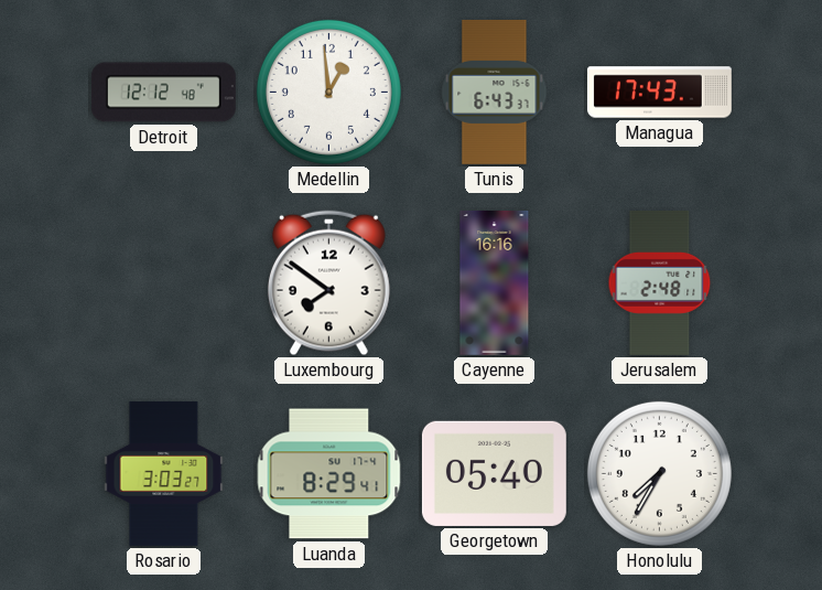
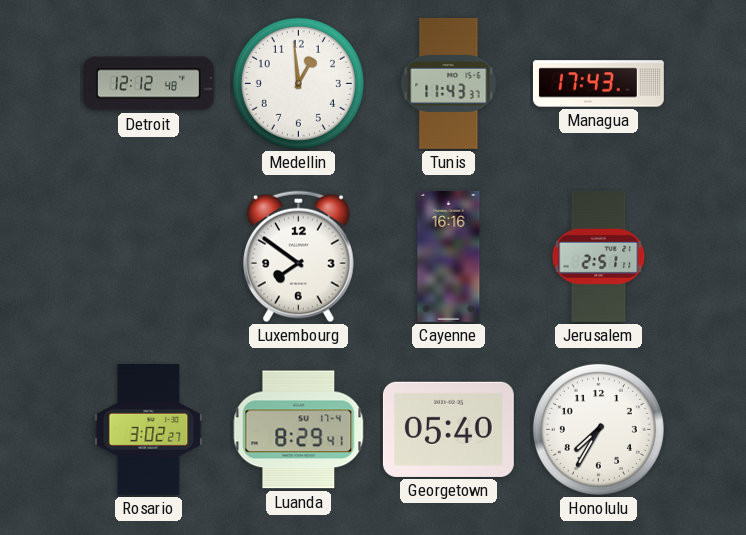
Tunis: 6:43 -> 11:43 (449, 83)
Jerusalem: 2:48 -> 2:51 (599, 256)
Rosario: 3:03 -> 3:02 (149, 429)
